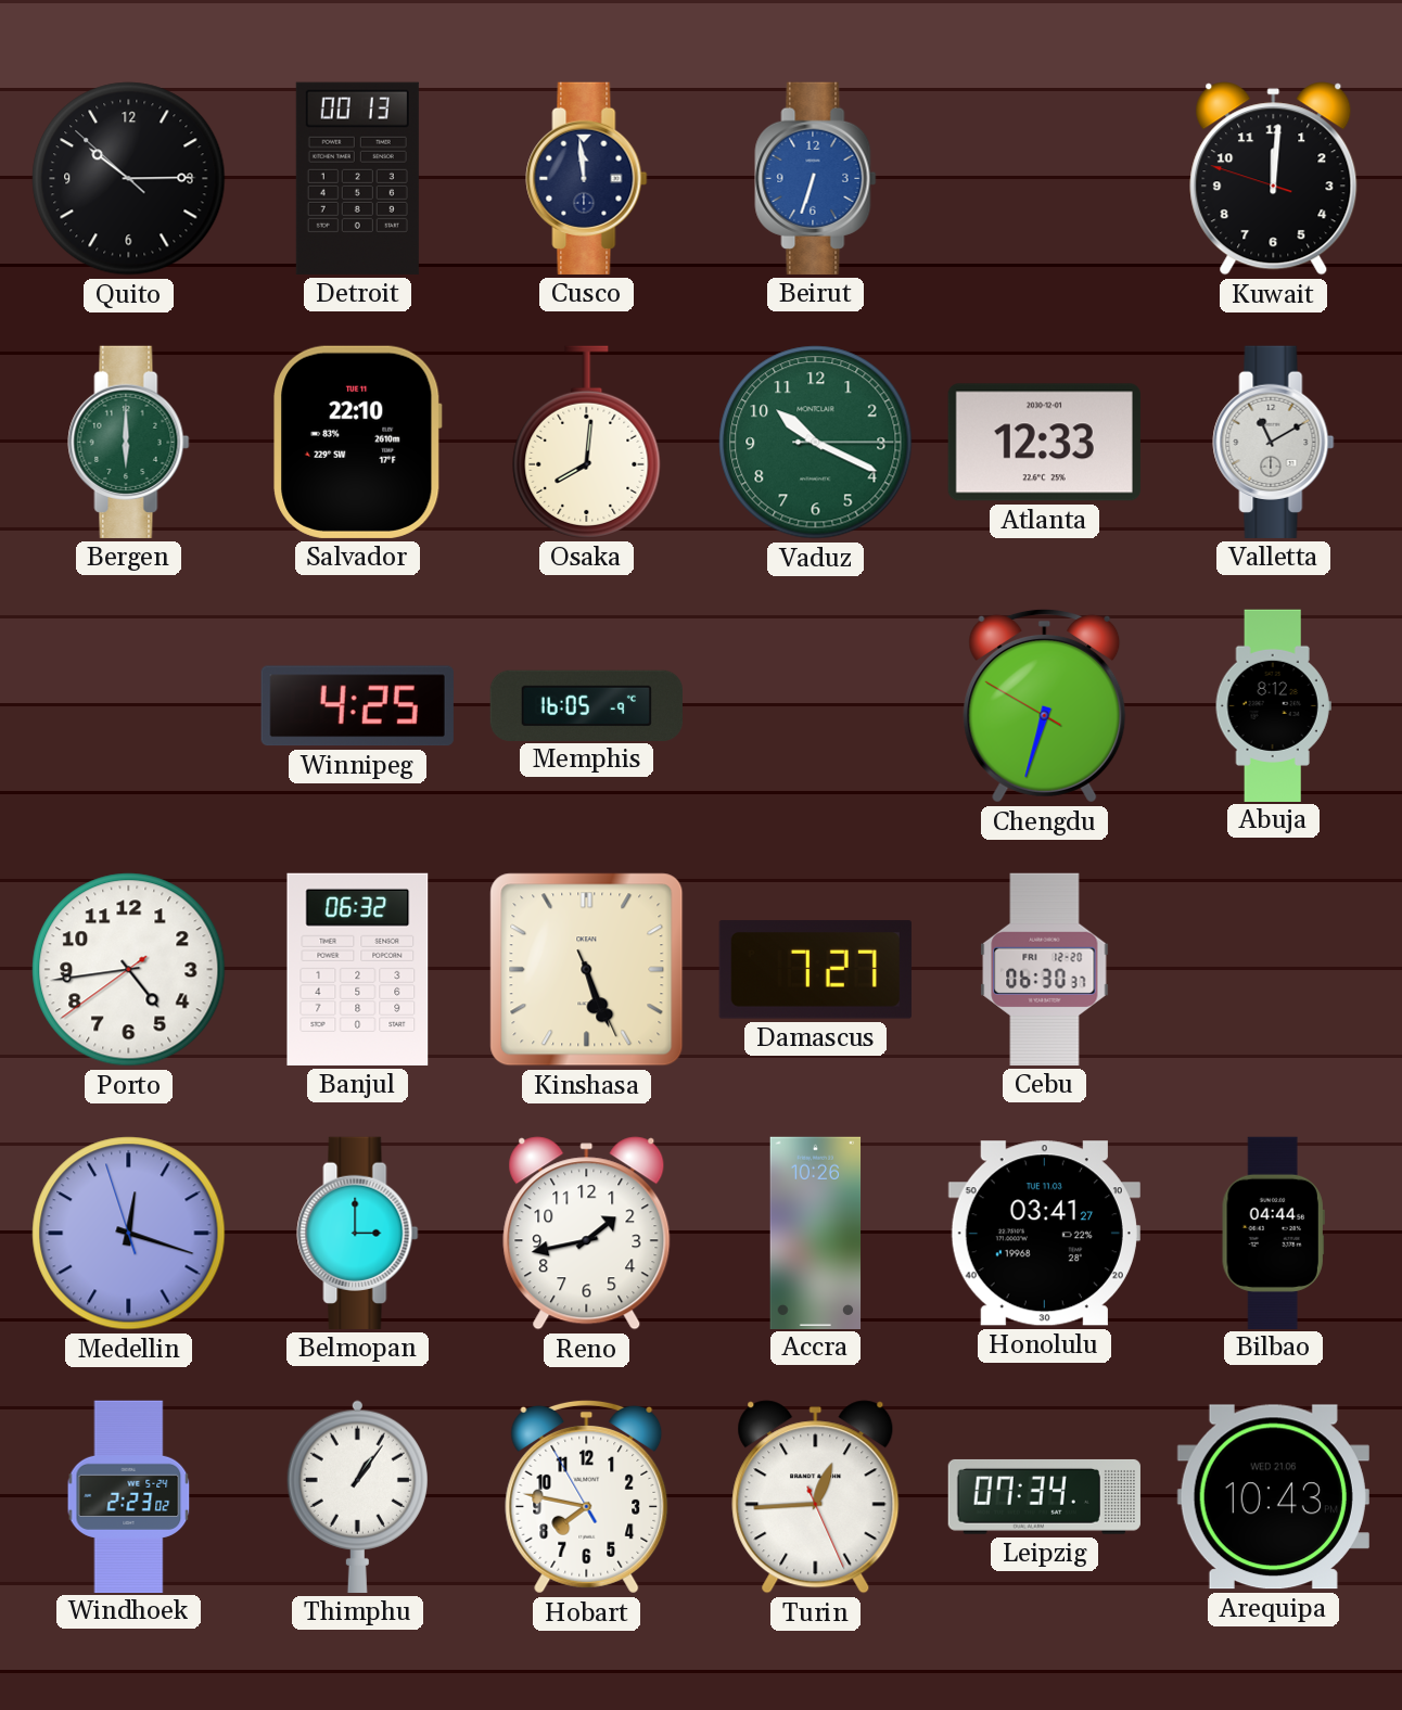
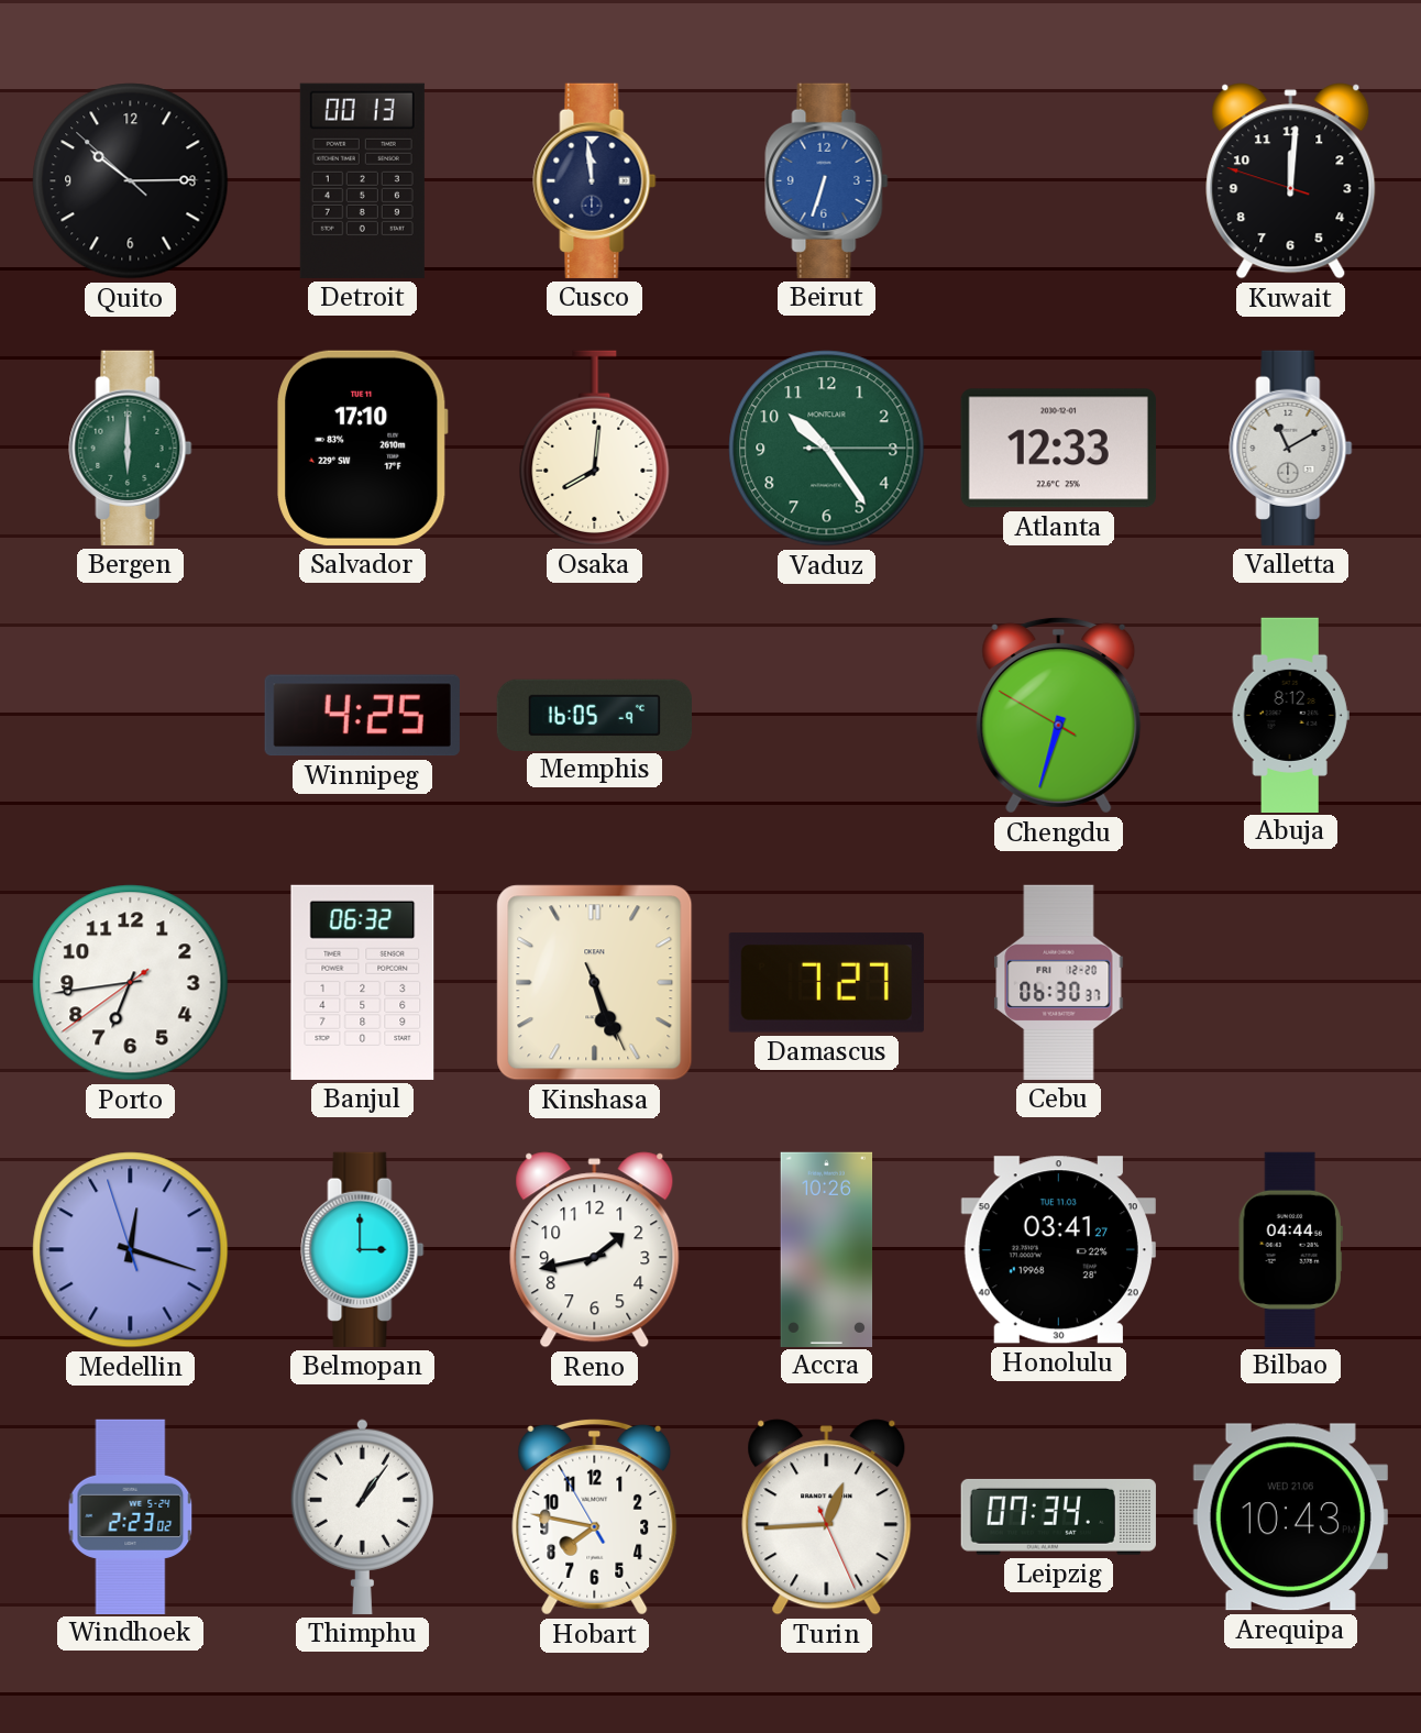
Salvador: 22:10 -> 17:10 (363, 448)
Vaduz: 10:19 -> 10:24 (827, 449)
Porto: 4:43 -> 6:43 (131, 983)
